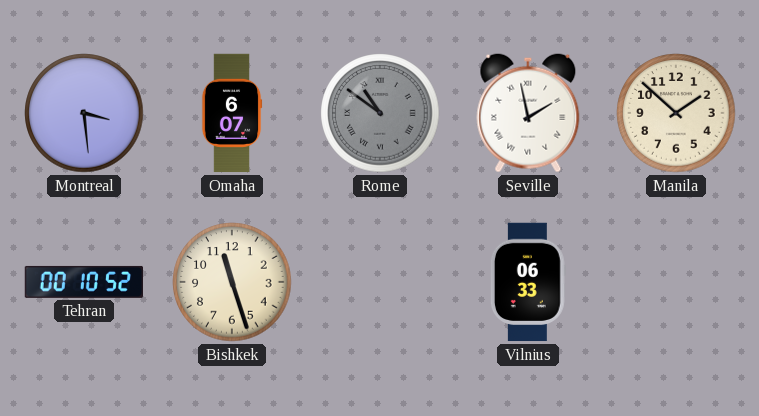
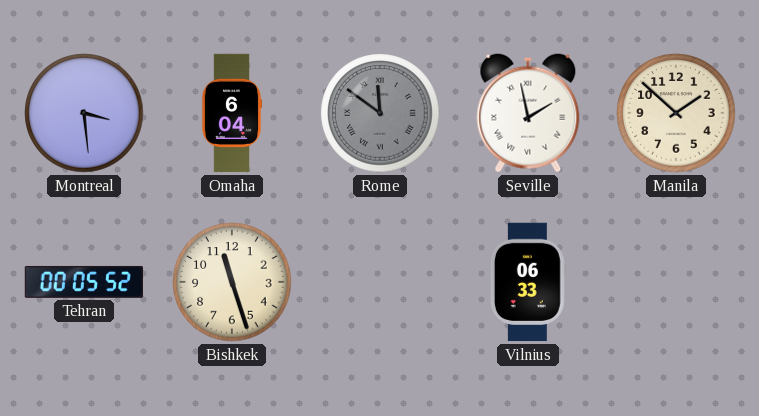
Omaha: 6:07 -> 6:04 (232, 113)
Rome: 10:51 -> 11:51 (380, 113)
Tehran: 00:10 -> 00:05 (83, 282)
